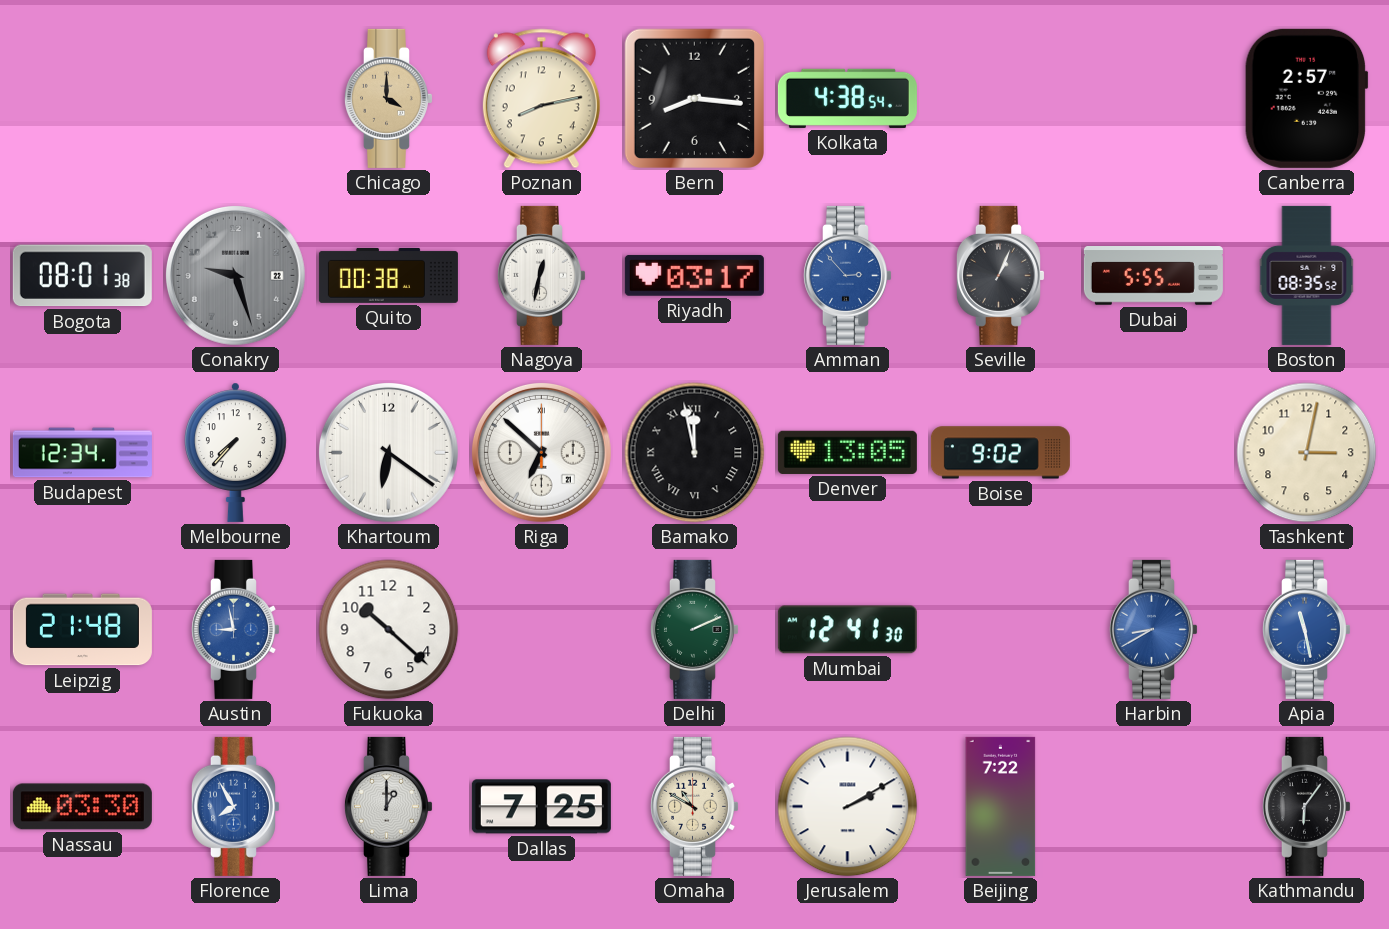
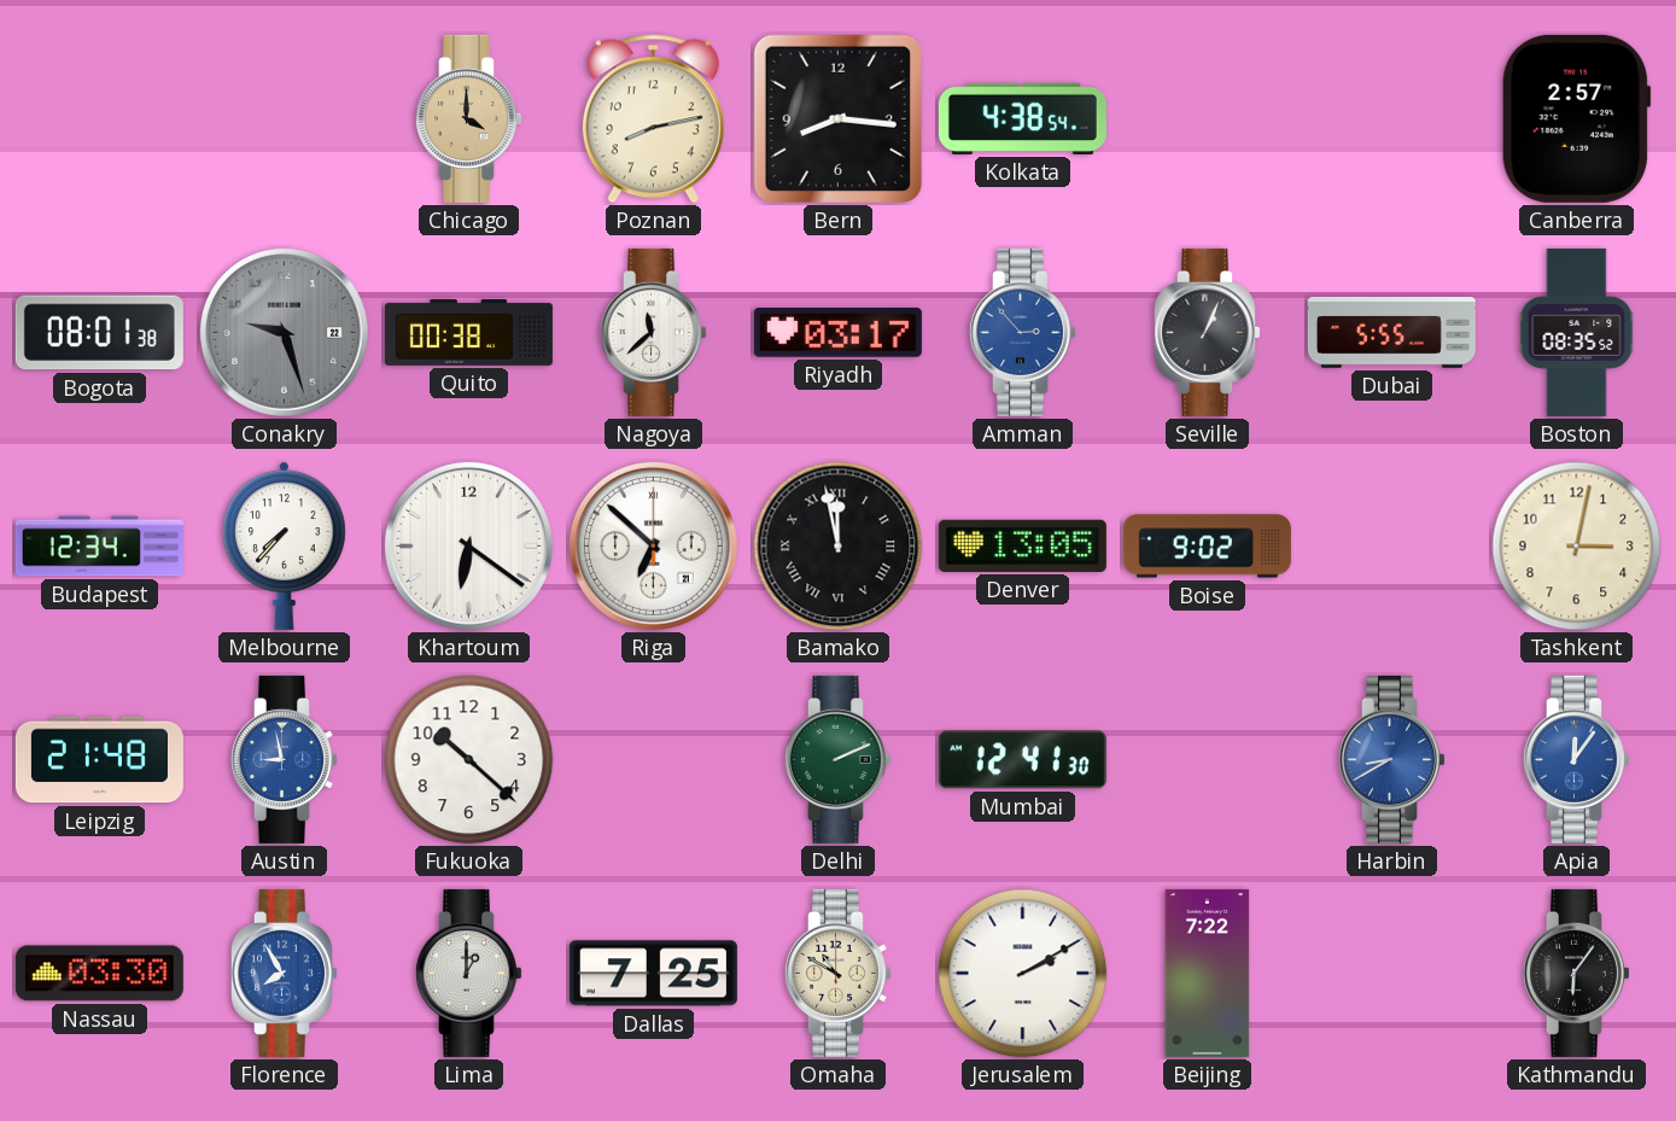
Nagoya: 12:32 -> 11:38 (653, 332)
Apia: 11:28 -> 12:06 (1576, 759)
